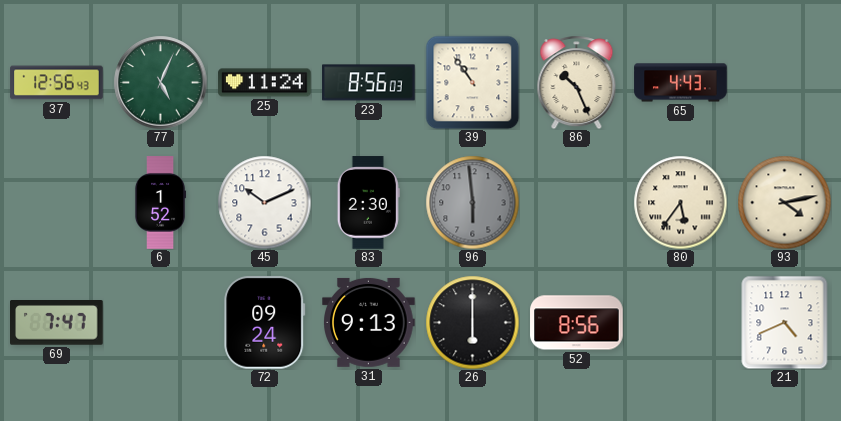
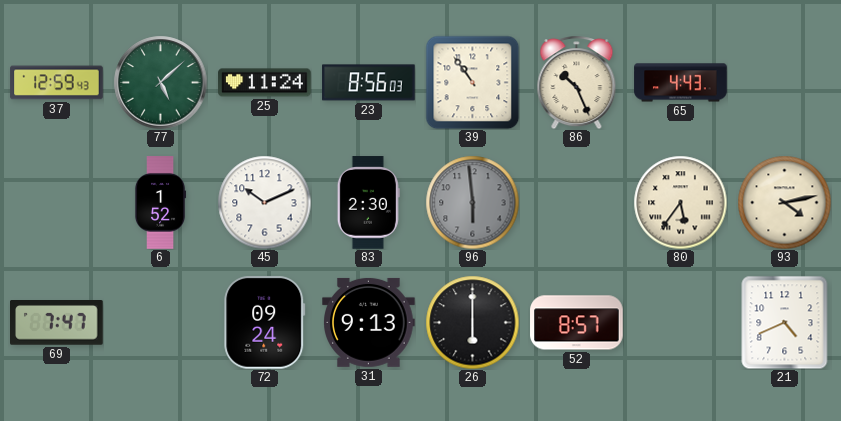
37: 12:56 -> 12:59 (57, 83)
77: 5:04 -> 5:08 (160, 82)
52: 8:56 -> 8:57 (577, 323)
